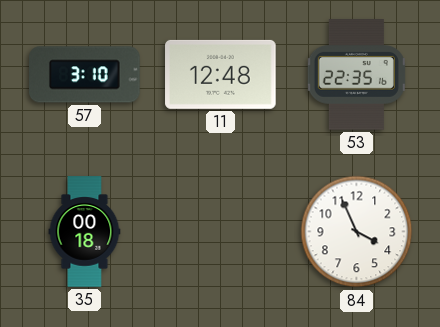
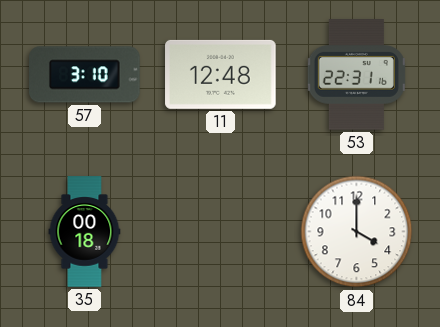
53: 22:35 -> 22:31 (356, 75)
84: 3:56 -> 4:00 (357, 232)
